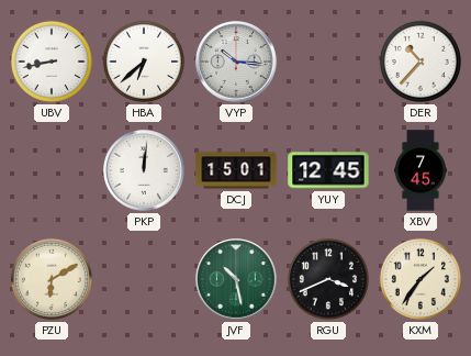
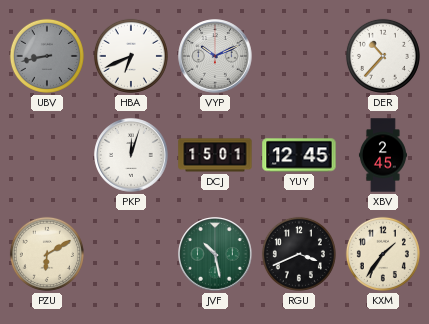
UBV dial: white -> grey (47, 56)
HBA: 6:38 -> 6:41 (131, 56)
VYP: 10:16 -> 10:11 (215, 56)
PKP: 12:01 -> 12:03 (131, 155)
XBV: 7:45 -> 2:45 (383, 155)
